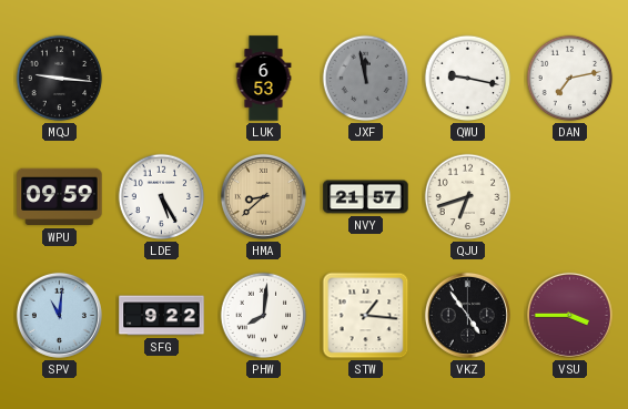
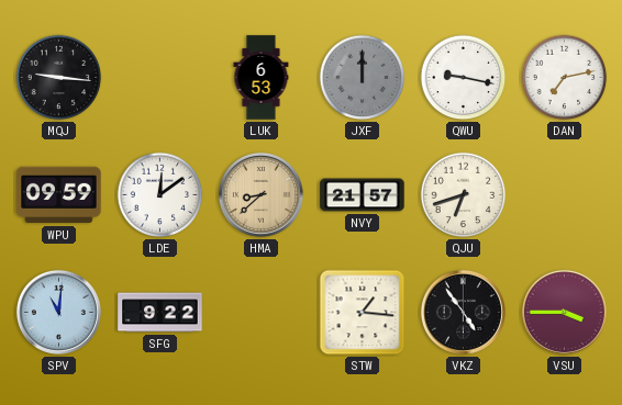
JXF: 11:58 -> 12:00 (363, 78)
LDE: 5:25 -> 12:09 (160, 195)
PHW: 8:01 -> none (264, 316)
